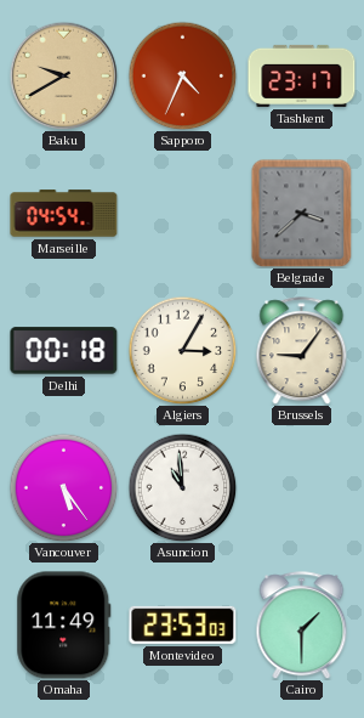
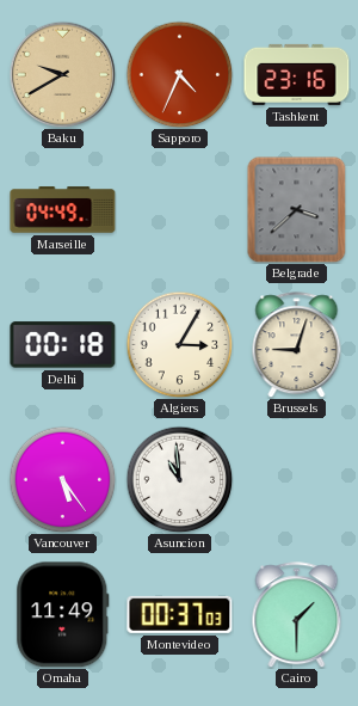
Tashkent: 23:17 -> 23:16 (297, 74)
Marseille: 04:54 -> 04:49 (63, 210)
Brussels: 9:06 -> 9:03 (297, 345)
Montevideo: 23:53 -> 00:37 (180, 614)
